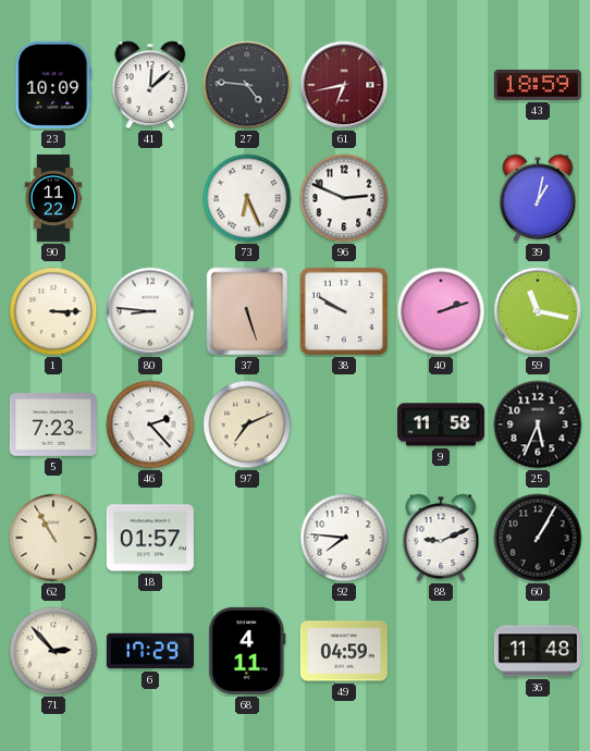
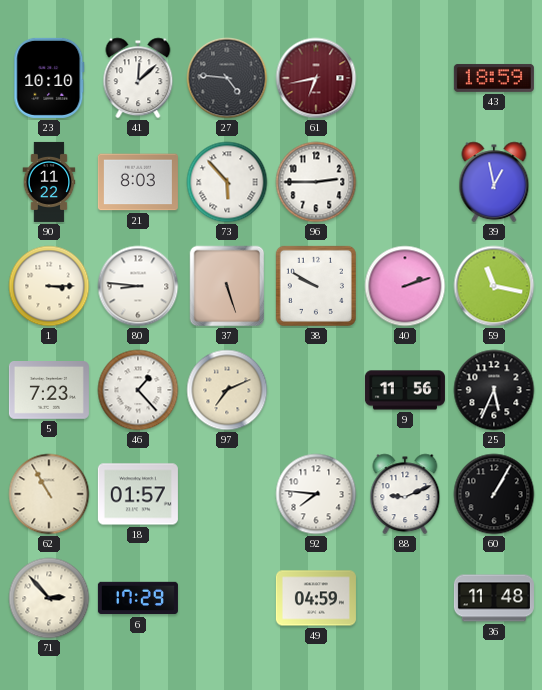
23: 10:09 -> 10:10 (49, 78)
21: none -> 8:03 (138, 182)
73: 6:26 -> 5:53 (227, 182)
96: 2:49 -> 2:45 (316, 182)
39: 1:02 -> 12:58 (494, 182)
46: 2:23 -> 1:23 (138, 390)
9: 11:58 -> 11:56 (405, 390)
68: 4:11 -> none (247, 651)
